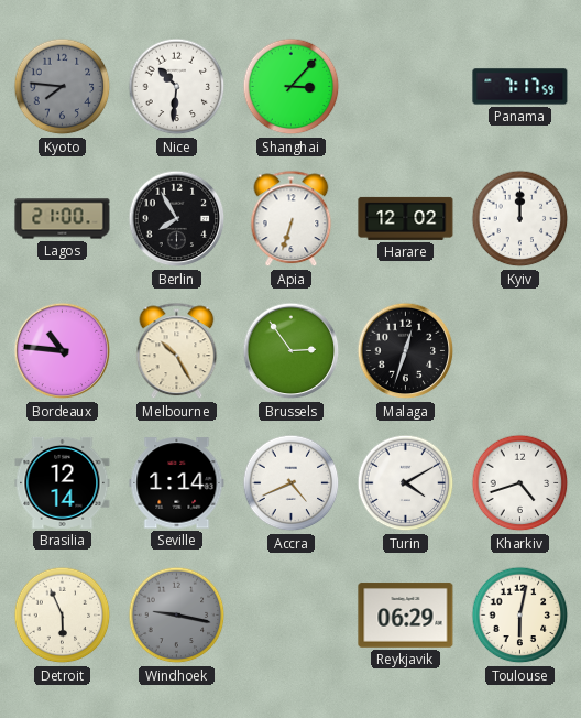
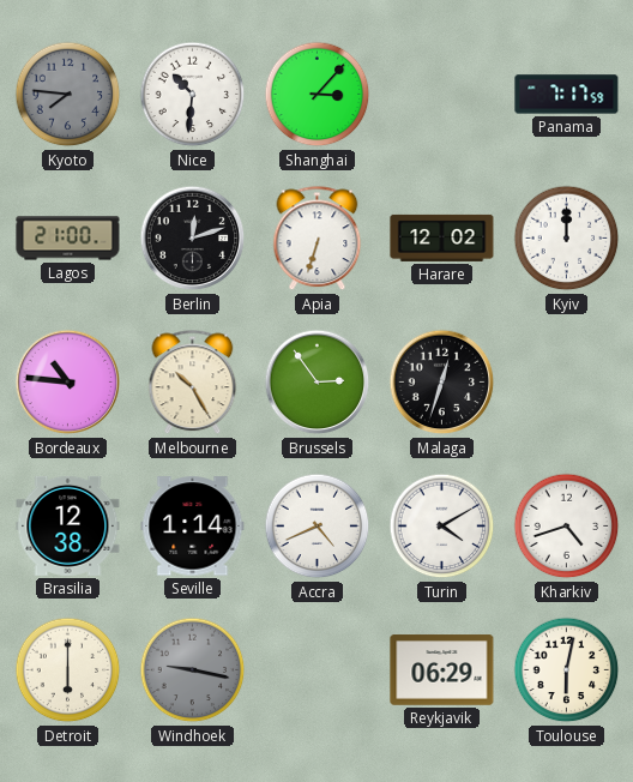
Berlin: 7:55 -> 12:12 (193, 239)
Brasilia: 12:14 -> 12:38 (68, 525)
Detroit: 5:56 -> 6:00 (68, 670)
